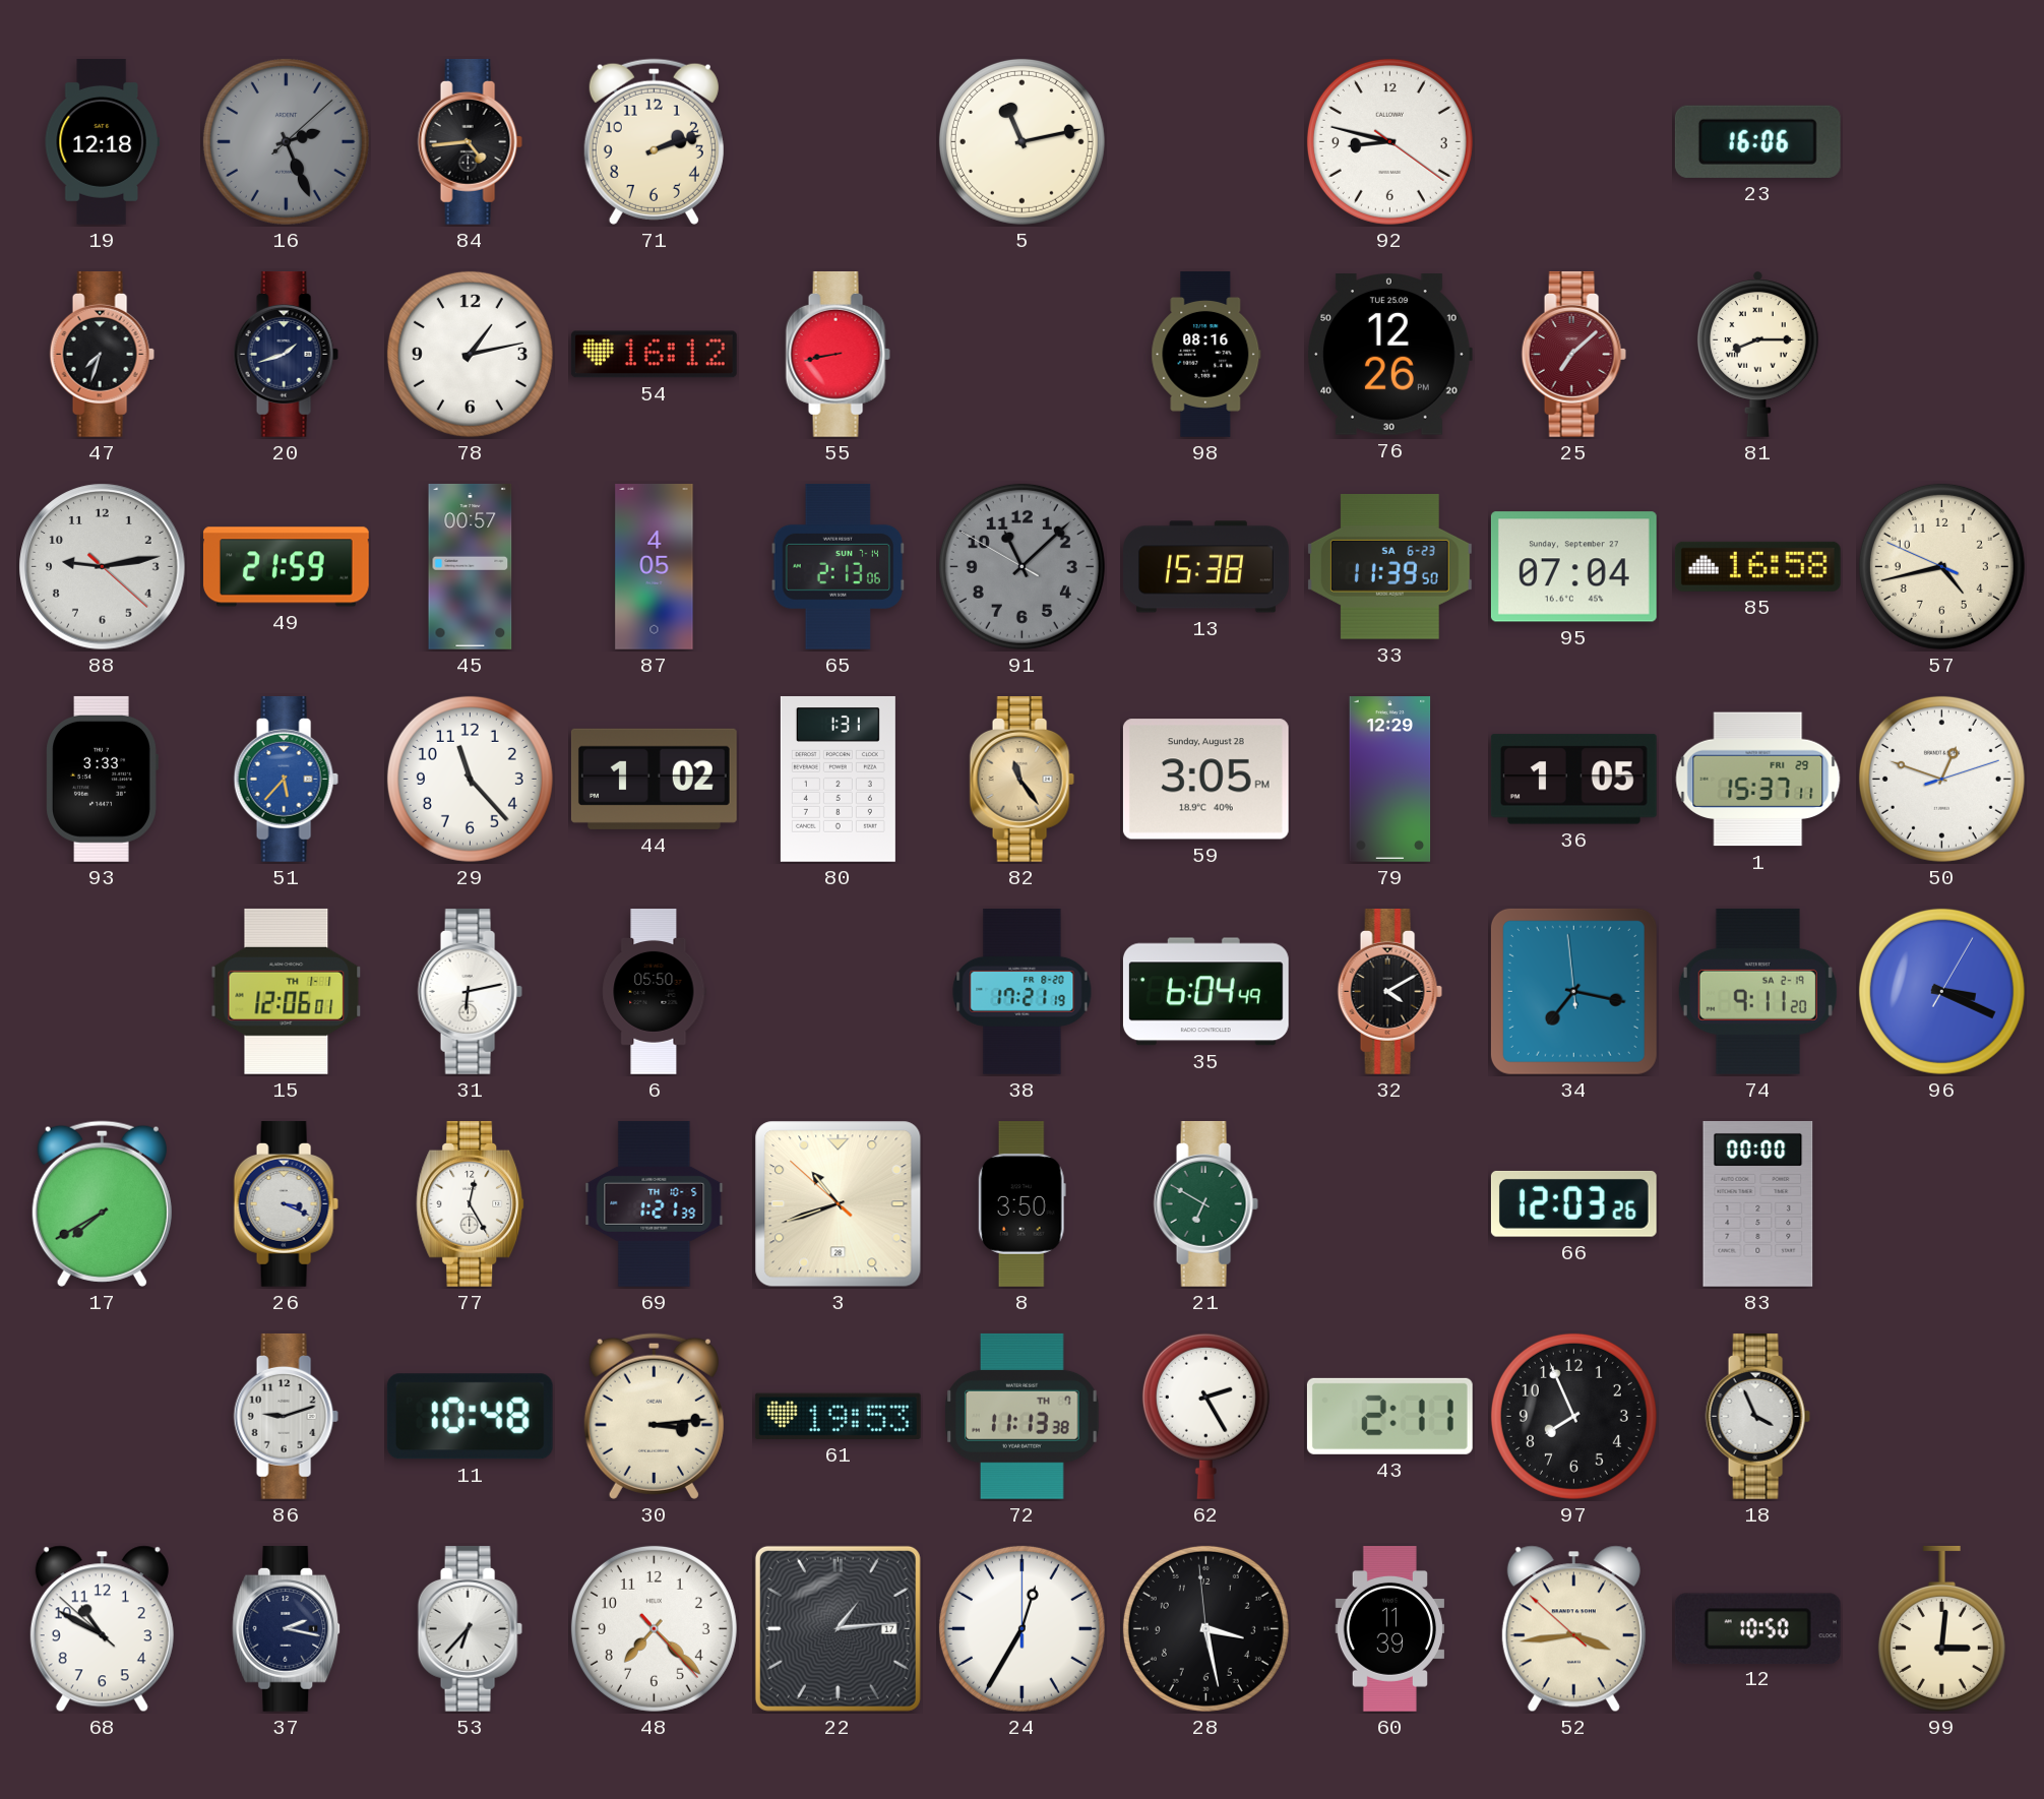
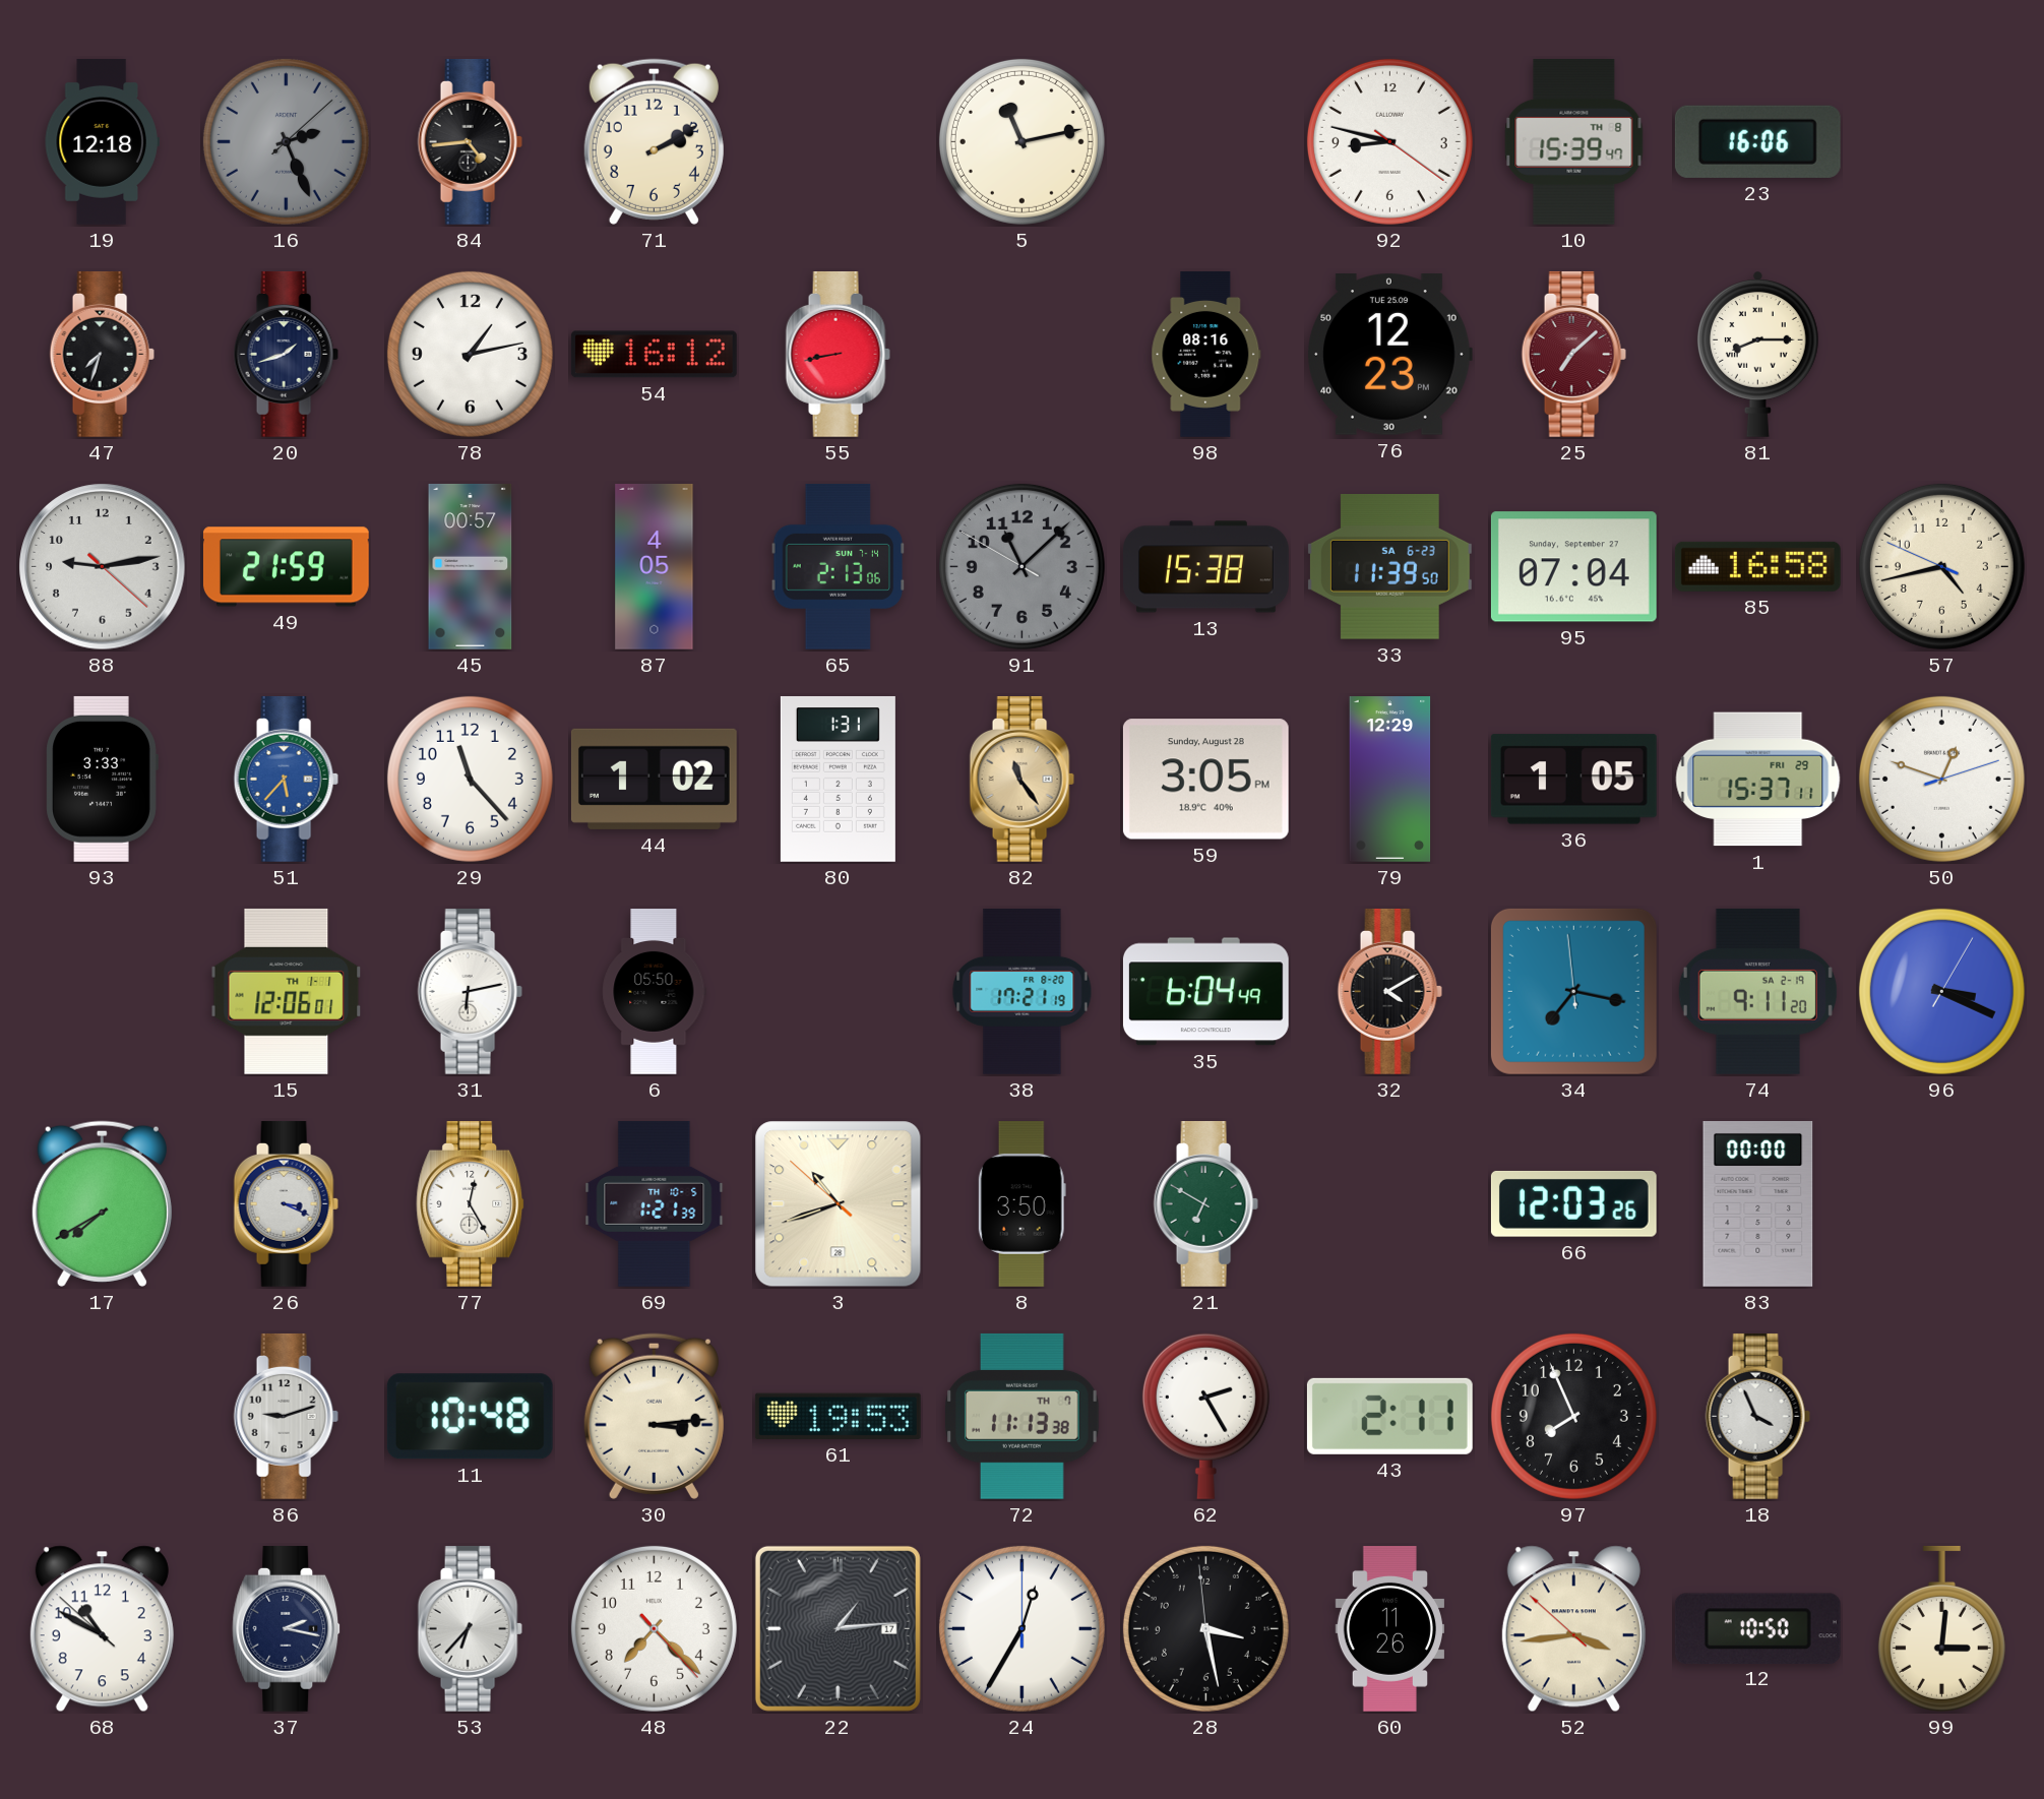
71: 2:12 -> 2:10 (654, 141)
10: none -> 15:39 (1574, 141)
76: 12:26 -> 12:23 (1389, 355)
60: 11:39 -> 11:26 (1389, 1629)
